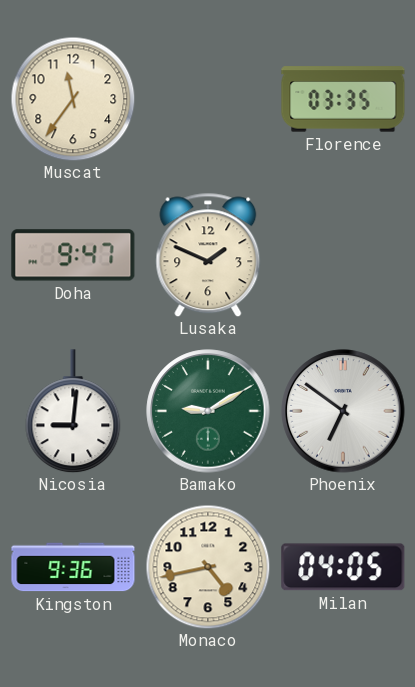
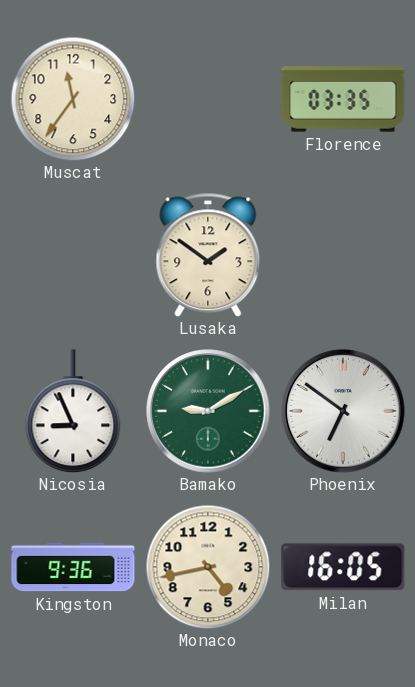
Doha: 9:47 -> none (73, 255)
Lusaka: 1:49 -> 1:51 (208, 255)
Nicosia: 9:01 -> 8:56 (73, 411)
Milan: 04:05 -> 16:05 (343, 567)
